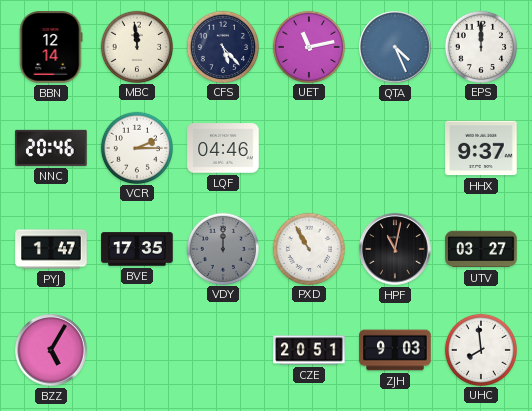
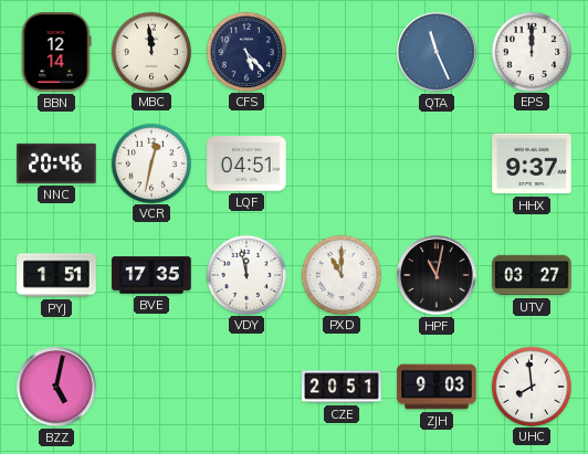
UET: 11:13 -> none (308, 46)
QTA: 4:26 -> 11:26 (437, 52)
VCR: 2:15 -> 12:32 (150, 162)
LQF: 04:46 -> 04:51 (246, 163)
PYJ: 1:47 -> 1:51 (56, 275)
VDY: 12:00 -> 11:58 (245, 274)
VDY dial: grey -> white (245, 274)
PXD: 10:55 -> 11:00 (340, 274)
BZZ: 5:05 -> 5:02 (56, 387)
